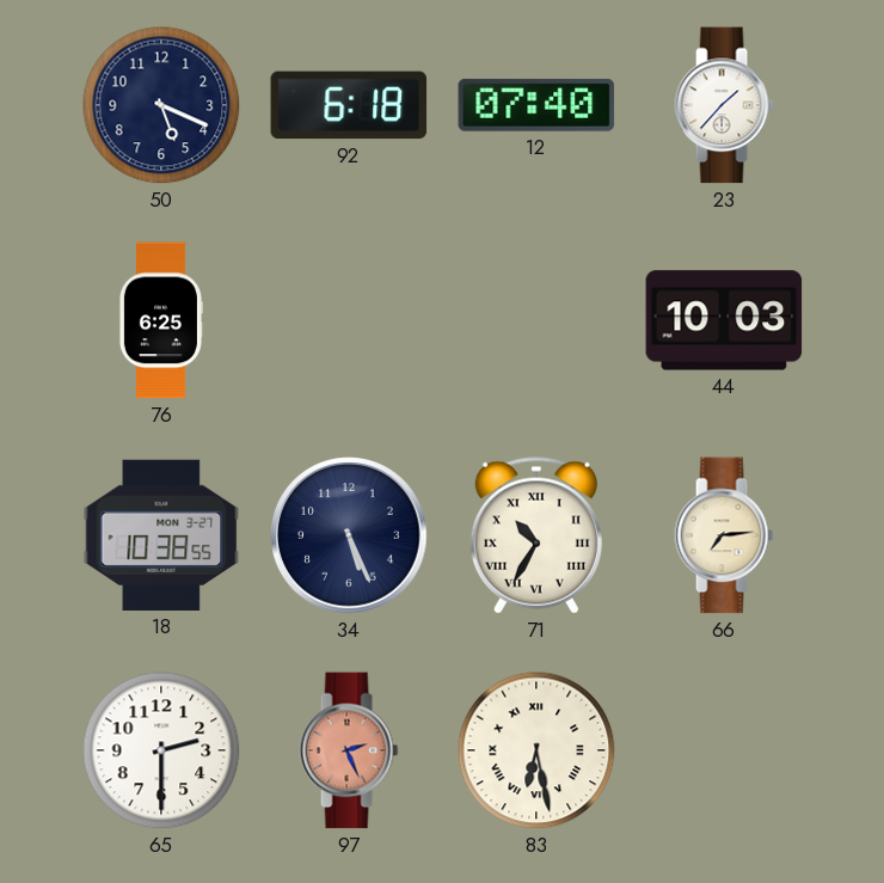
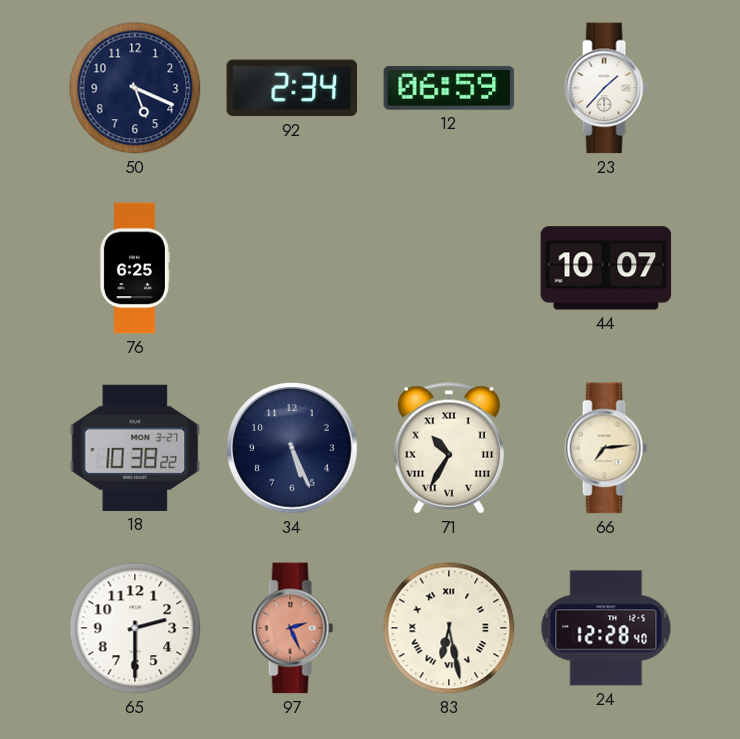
92: 6:18 -> 2:34 (292, 88)
12: 07:40 -> 06:59 (449, 88)
44: 10:03 -> 10:07 (606, 268)
18: 10:38:55 -> 10:38:22 (135, 448)
24: none -> 12:28 (606, 628)
